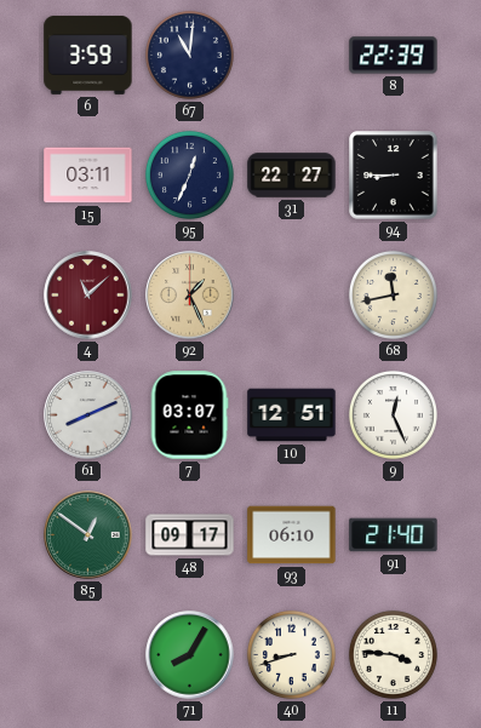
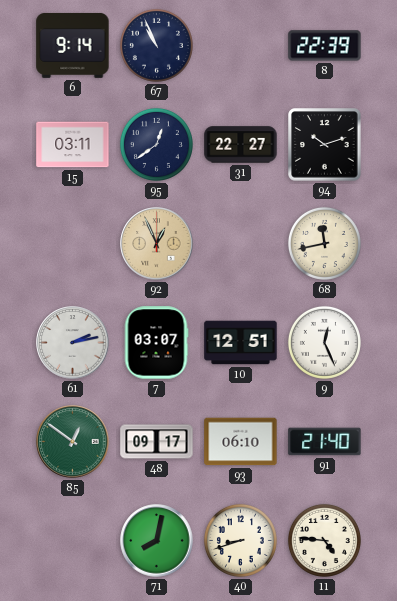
6: 3:59 -> 9:14 (73, 45)
67: 11:01 -> 10:56 (156, 45)
95: 12:34 -> 12:39 (156, 144)
94: 8:45 -> 10:12 (325, 145)
4: 11:08 -> none (88, 296)
92: 1:26 -> 12:56 (157, 244)
61: 8:11 -> 2:13 (73, 343)
71: 8:05 -> 8:02 (157, 541)
11: 3:46 -> 4:46 (324, 540)
